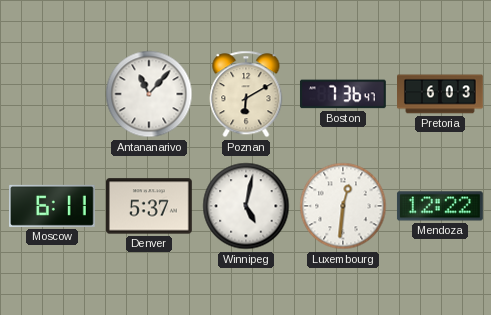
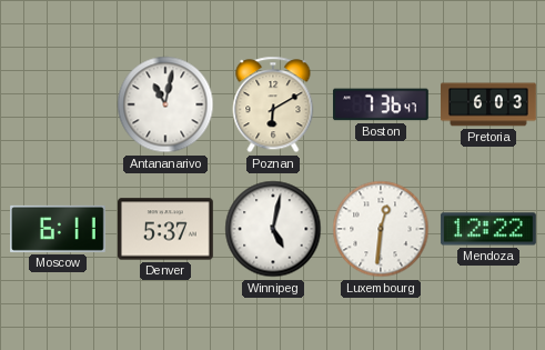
Antananarivo: 11:07 -> 11:02 (165, 104)
